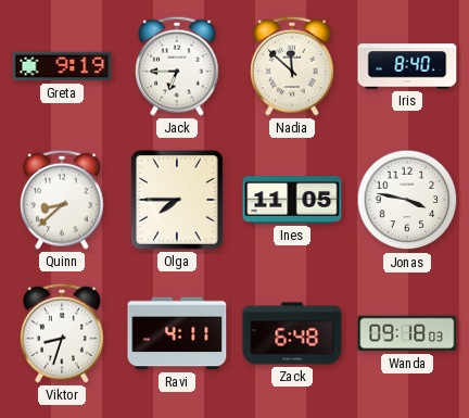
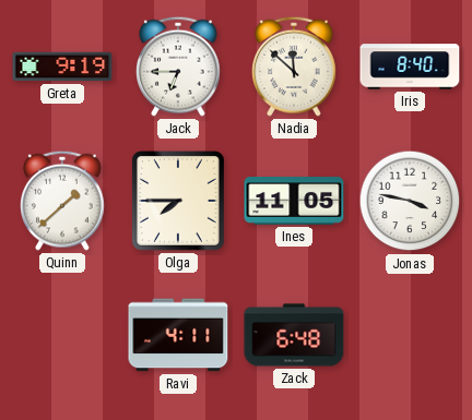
Quinn: 8:38 -> 1:38 (63, 201)
Viktor: 8:33 -> none (63, 333)
Wanda: 09:18 -> none (407, 333)
